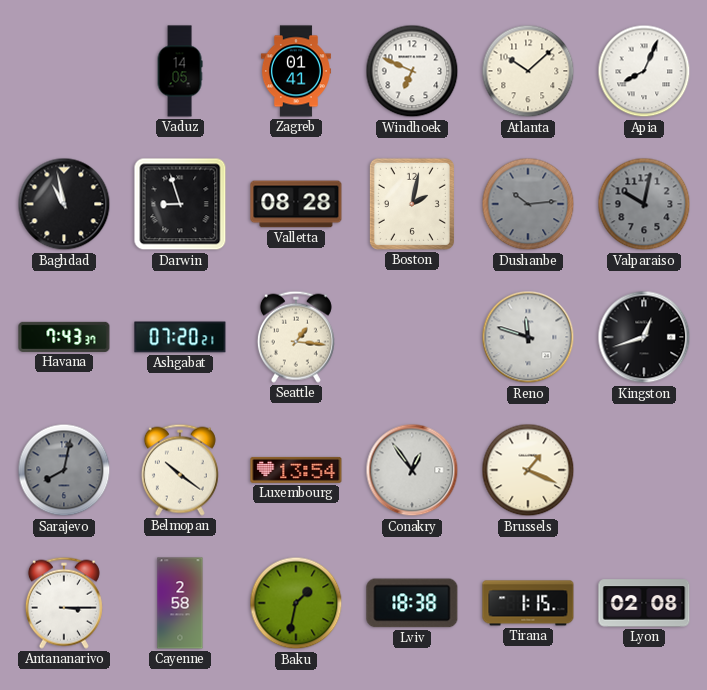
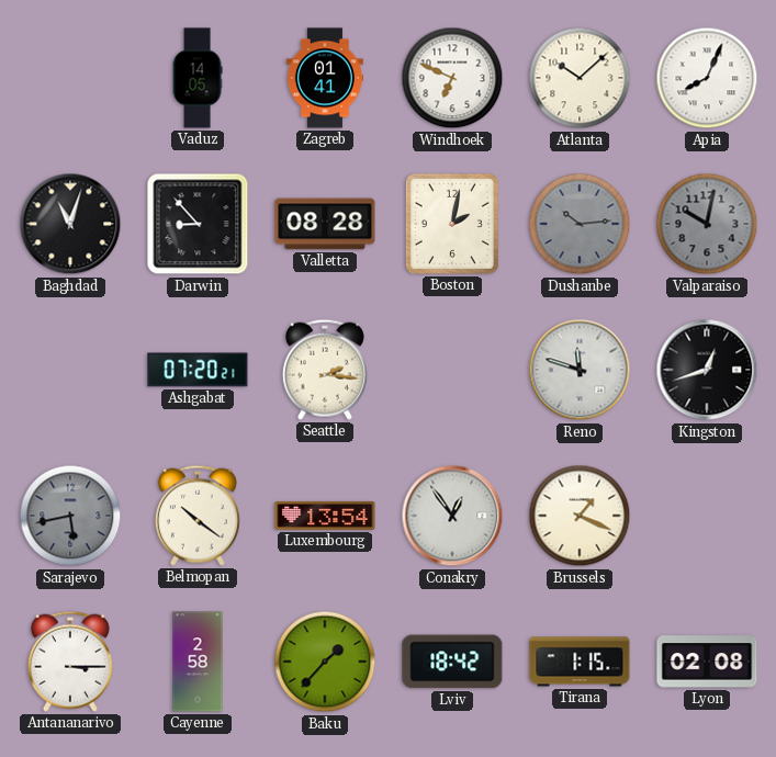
Baghdad: 10:58 -> 11:03 (70, 224)
Darwin: 8:57 -> 8:53 (198, 224)
Havana: 7:43 -> none (64, 337)
Seattle: 1:16 -> 2:16 (325, 370)
Sarajevo: 8:02 -> 5:43 (70, 516)
Baku: 1:32 -> 1:37 (325, 662)
Lviv: 18:38 -> 18:42 (452, 662)
